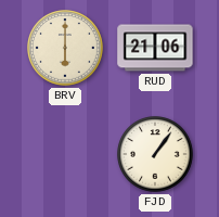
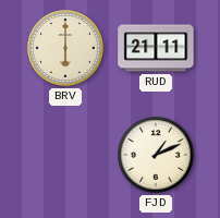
RUD: 21:06 -> 21:11 (156, 48)
FJD: 1:06 -> 1:11 (156, 155)
